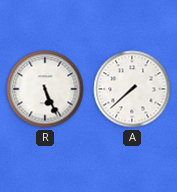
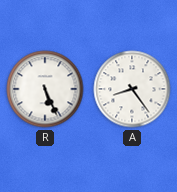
A: 7:38 -> 8:24 (132, 89)
